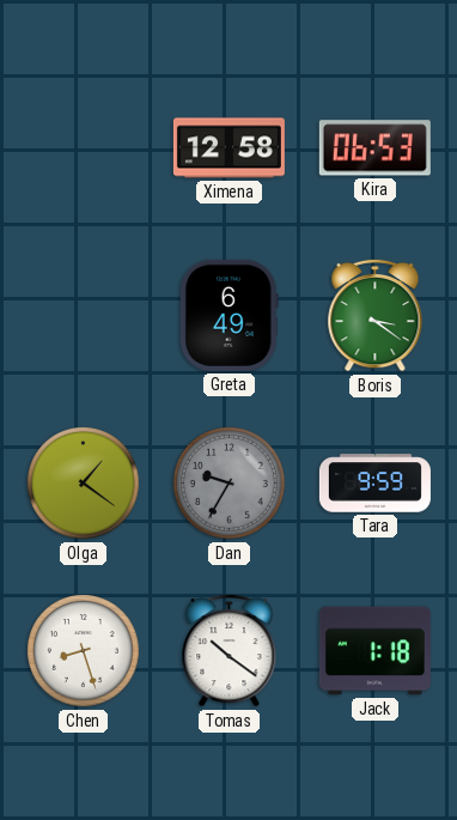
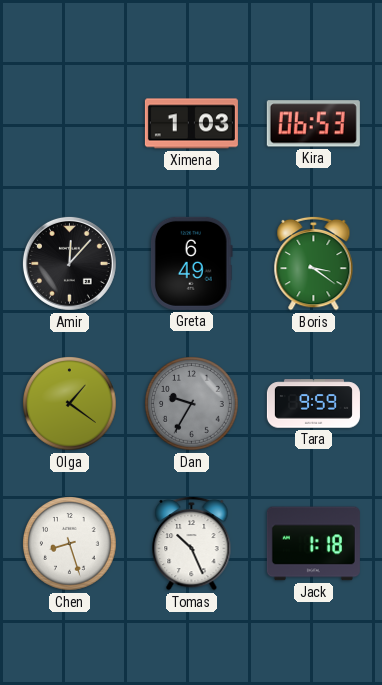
Ximena: 12:58 -> 1:03 (191, 124)
Amir: none -> 12:07 (69, 263)
Tomas: 10:21 -> 10:26 (192, 543)
